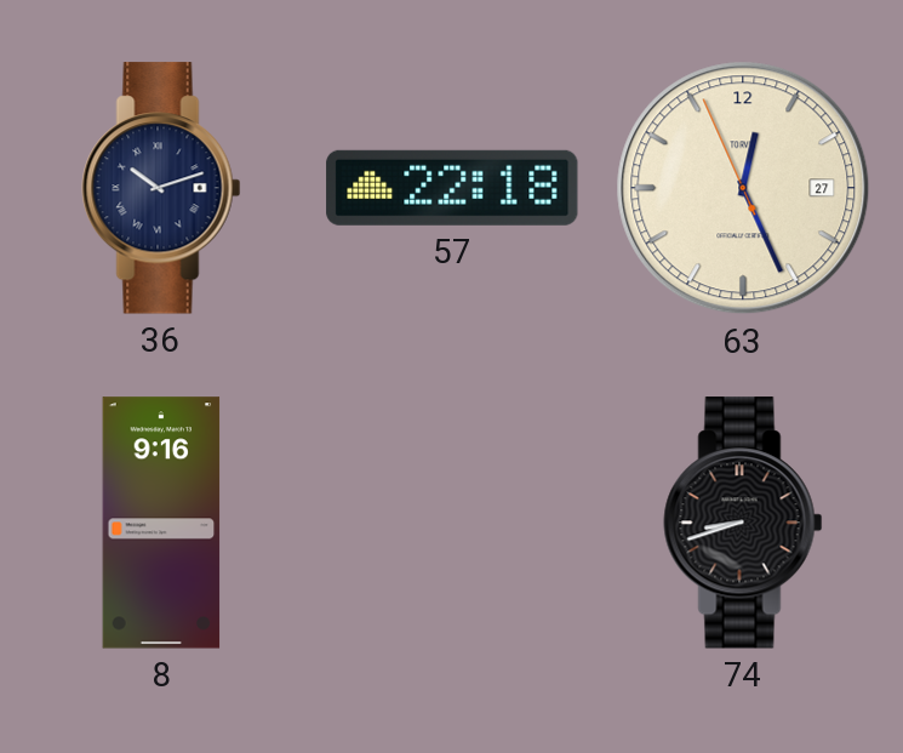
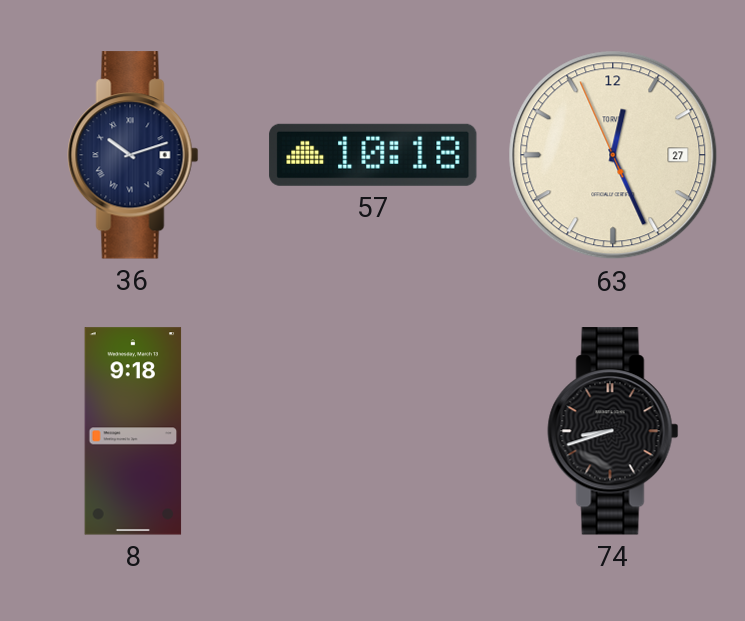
57: 22:18 -> 10:18 (373, 155)
8: 9:16 -> 9:18 (133, 431)
